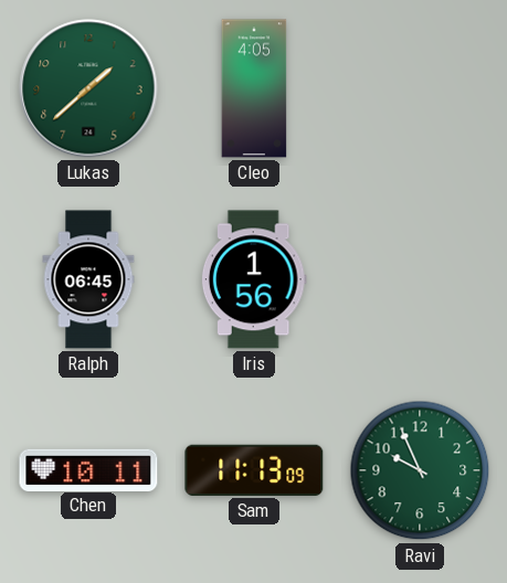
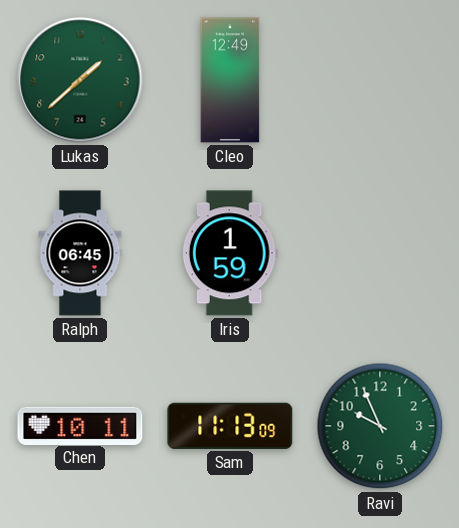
Cleo: 4:05 -> 12:49 (230, 80)
Iris: 1:56 -> 1:59 (230, 253)
